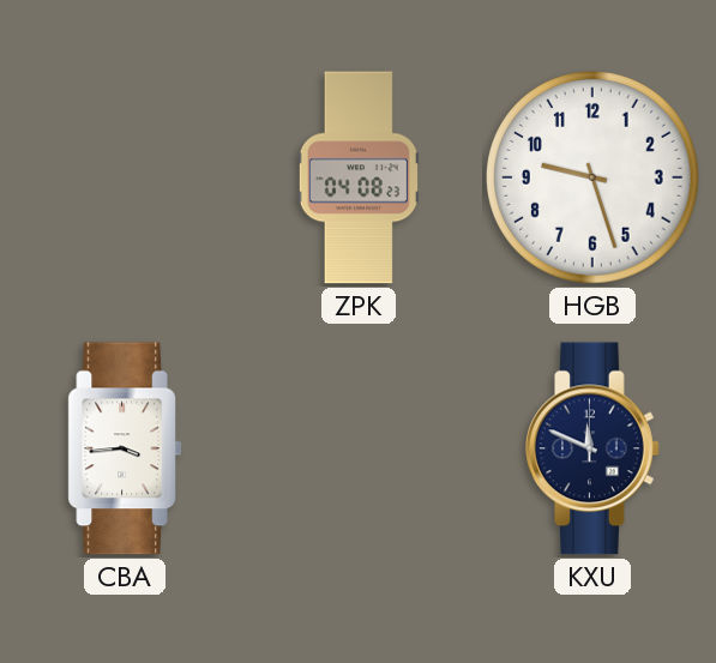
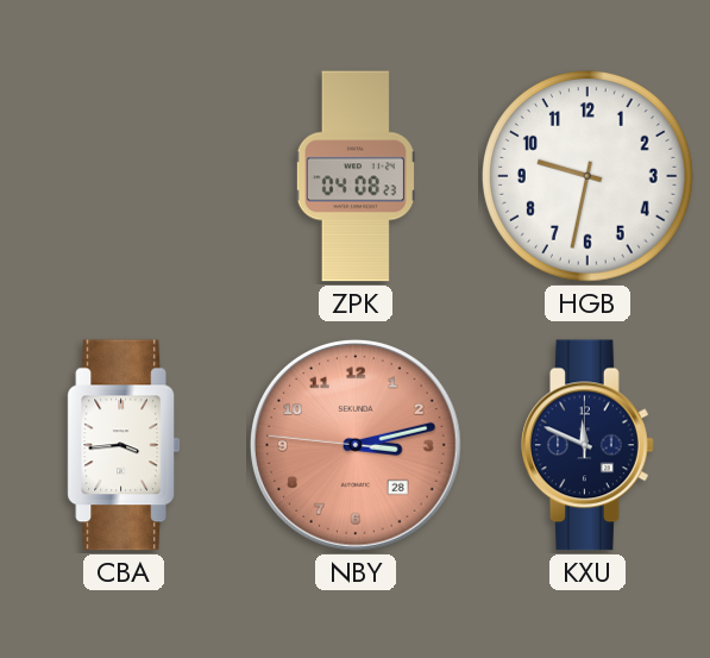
HGB: 9:27 -> 9:32 (589, 177)
NBY: none -> 3:12 (357, 446)
